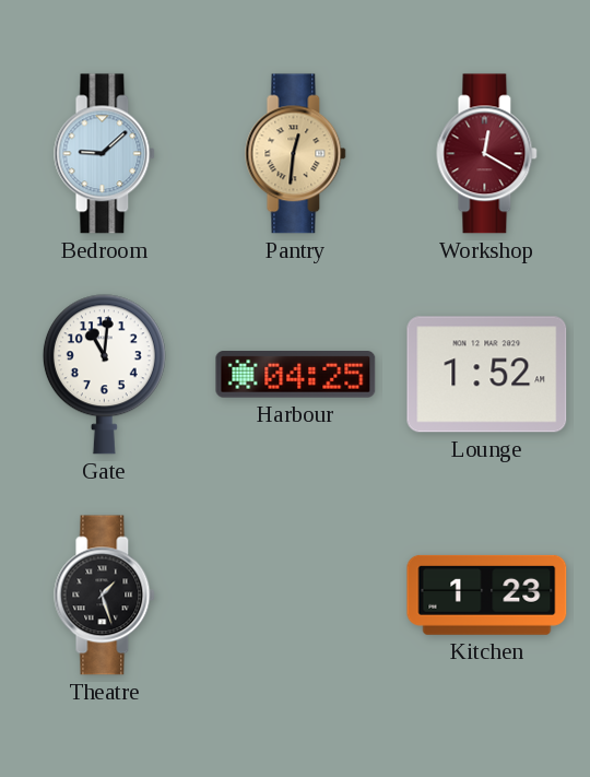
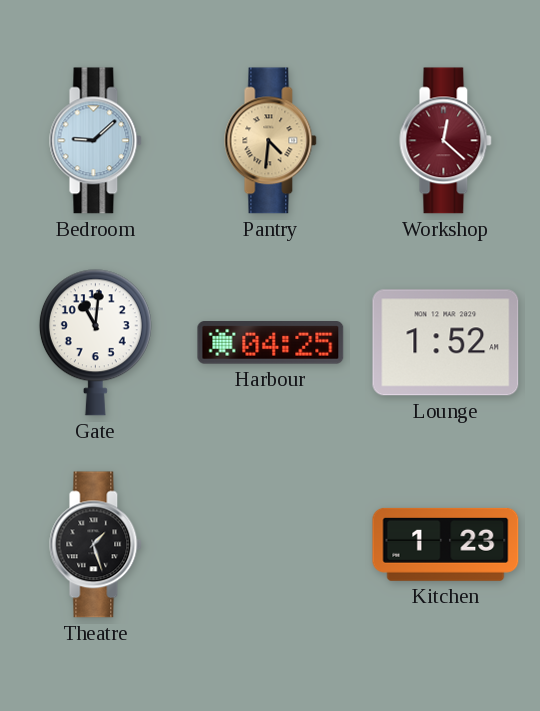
Pantry: 12:31 -> 4:31 (271, 141)
Workshop: 12:20 -> 12:22 (446, 141)
